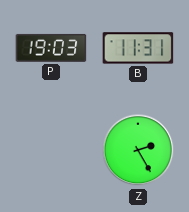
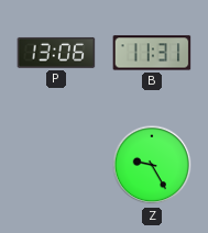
P: 19:03 -> 13:06 (56, 53)
Z: 2:25 -> 9:25 (152, 165)
